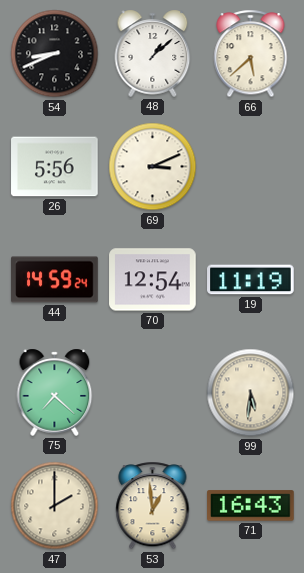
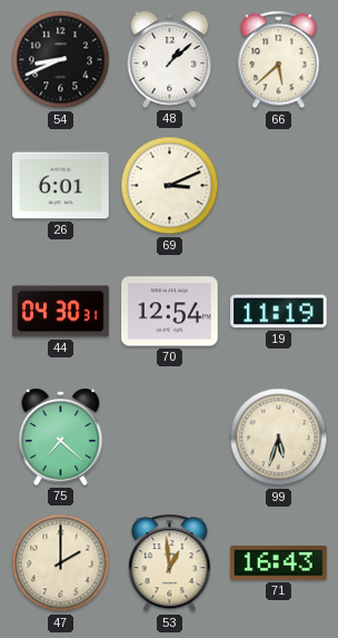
26: 5:56 -> 6:01 (61, 186)
44: 14:59 -> 04:30 (61, 312)
99: 5:31 -> 5:33 (279, 438)
